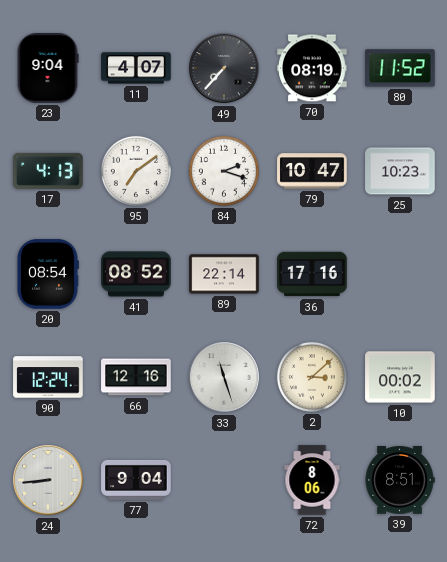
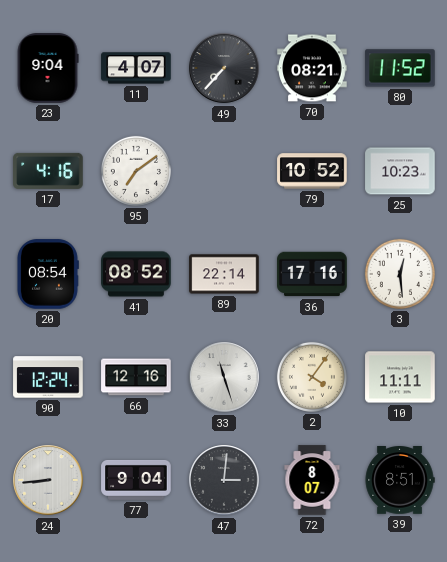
70: 08:19 -> 08:21 (312, 68)
17: 4:13 -> 4:16 (48, 171)
84: 2:18 -> none (224, 171)
79: 10:47 -> 10:52 (312, 171)
3: none -> 12:29 (400, 274)
2: 3:08 -> 4:06 (312, 377)
10: 00:02 -> 11:11 (400, 377)
47: none -> 3:01 (224, 480)
72: 8:06 -> 8:07 (312, 480)
